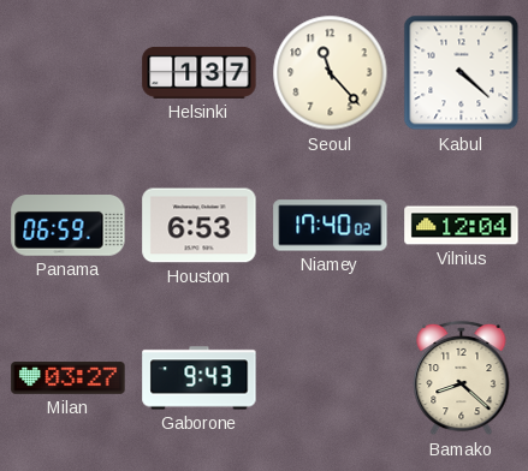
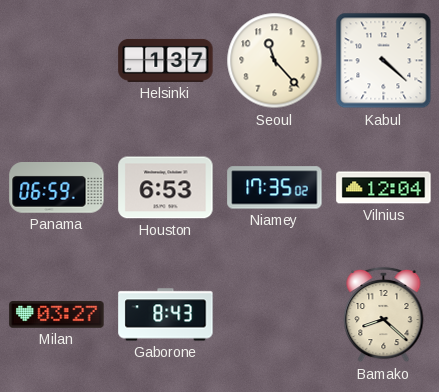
Niamey: 17:40 -> 17:35 (275, 188)
Gaborone: 9:43 -> 8:43 (166, 315)
